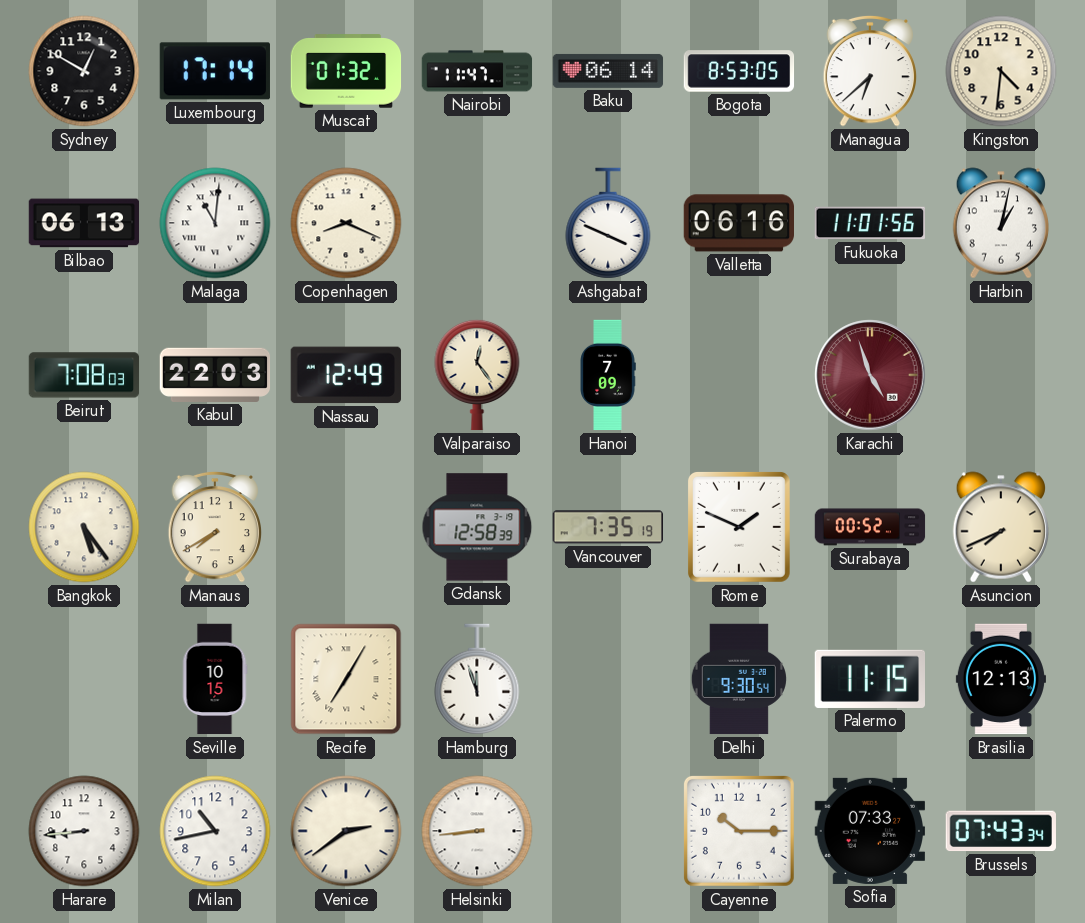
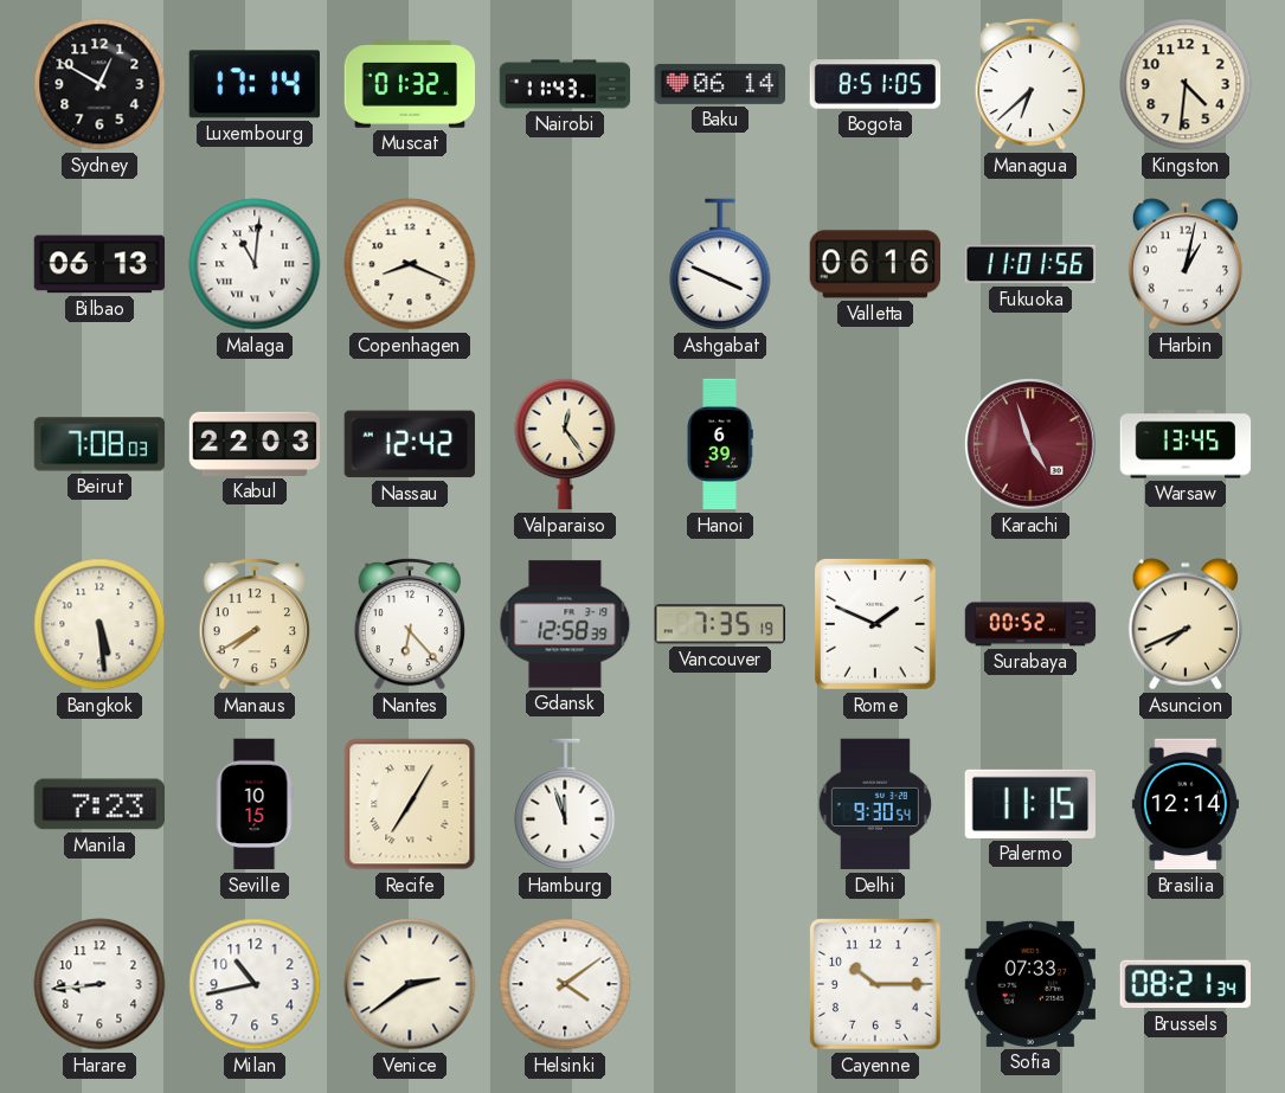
Nairobi: 11:47 -> 11:43 (565, 84)
Bogota: 8:53 -> 8:51 (875, 84)
Nassau: 12:49 -> 12:42 (410, 444)
Hanoi: 7:09 -> 6:39 (720, 444)
Warsaw: none -> 13:45 (1186, 444)
Bangkok: 5:24 -> 5:29 (99, 624)
Nantes: none -> 6:23 (410, 624)
Manila: none -> 7:23 (98, 804)
Brasilia: 12:13 -> 12:14 (1186, 804)
Helsinki: 8:44 -> 4:09 (565, 984)
Brussels: 07:43 -> 08:21 (1186, 984)
